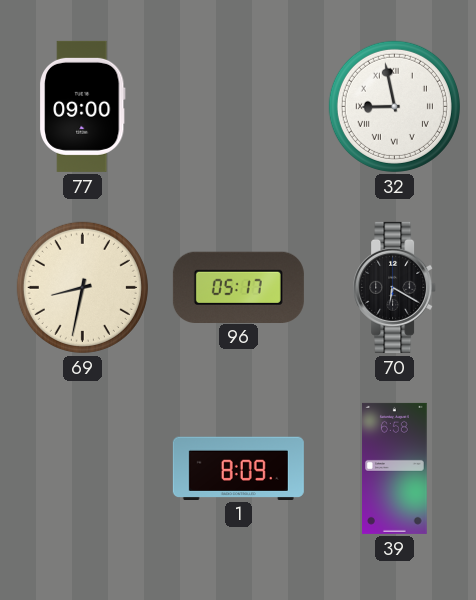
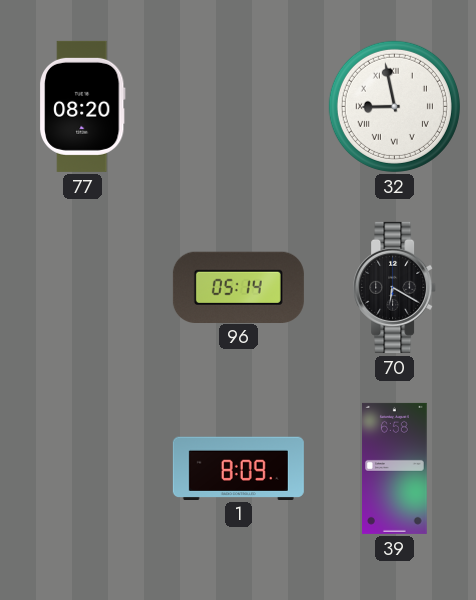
77: 09:00 -> 08:20 (83, 106)
69: 8:32 -> none (82, 287)
96: 05:17 -> 05:14 (238, 287)
